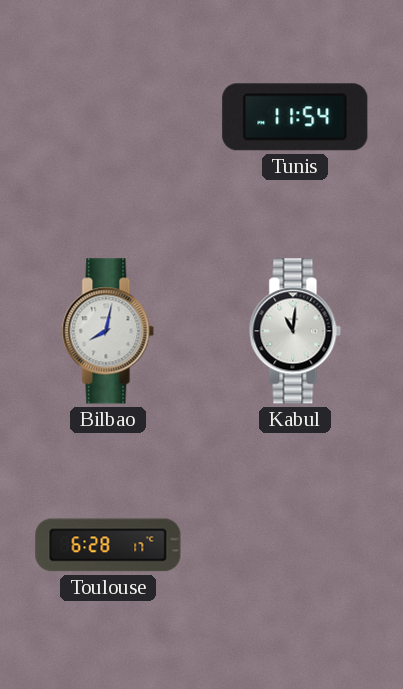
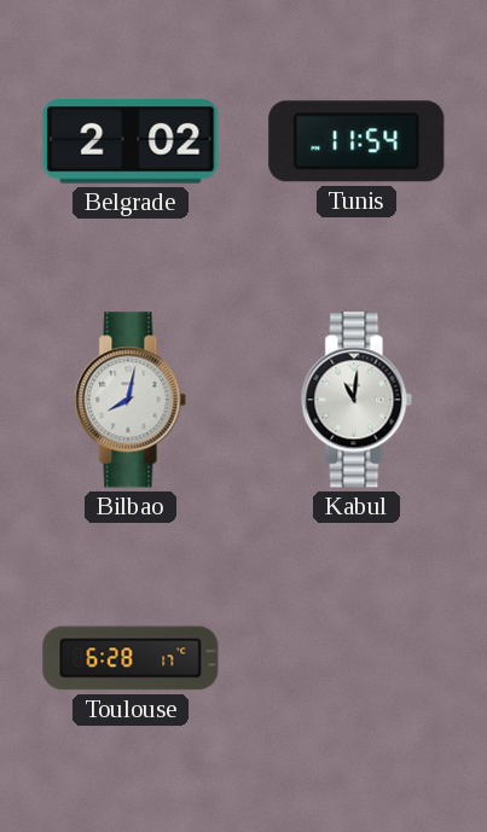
Belgrade: none -> 2:02 (131, 141)
